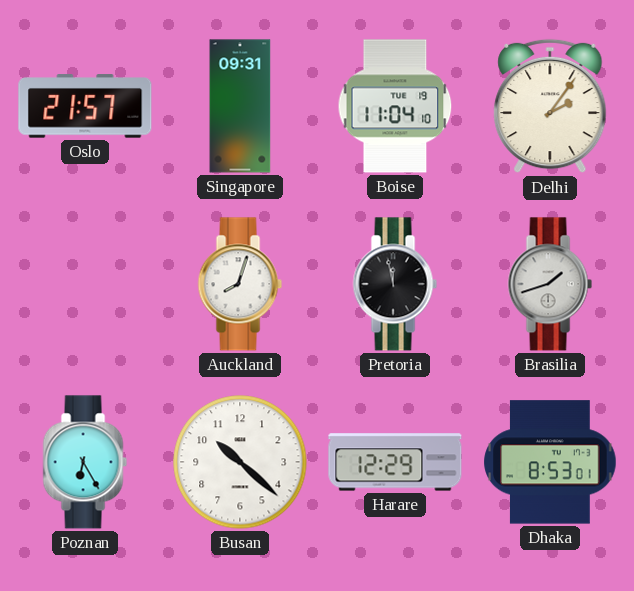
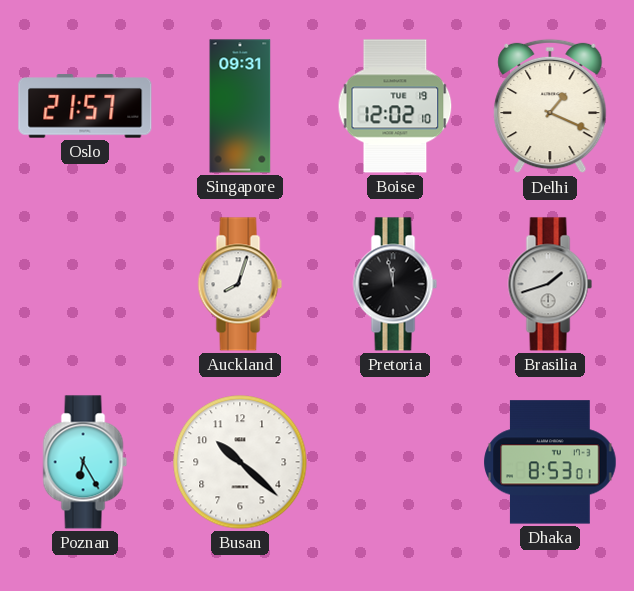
Boise: 11:04 -> 12:02 (395, 106)
Delhi: 2:06 -> 1:19 (550, 106)
Harare: 12:29 -> none (395, 462)
